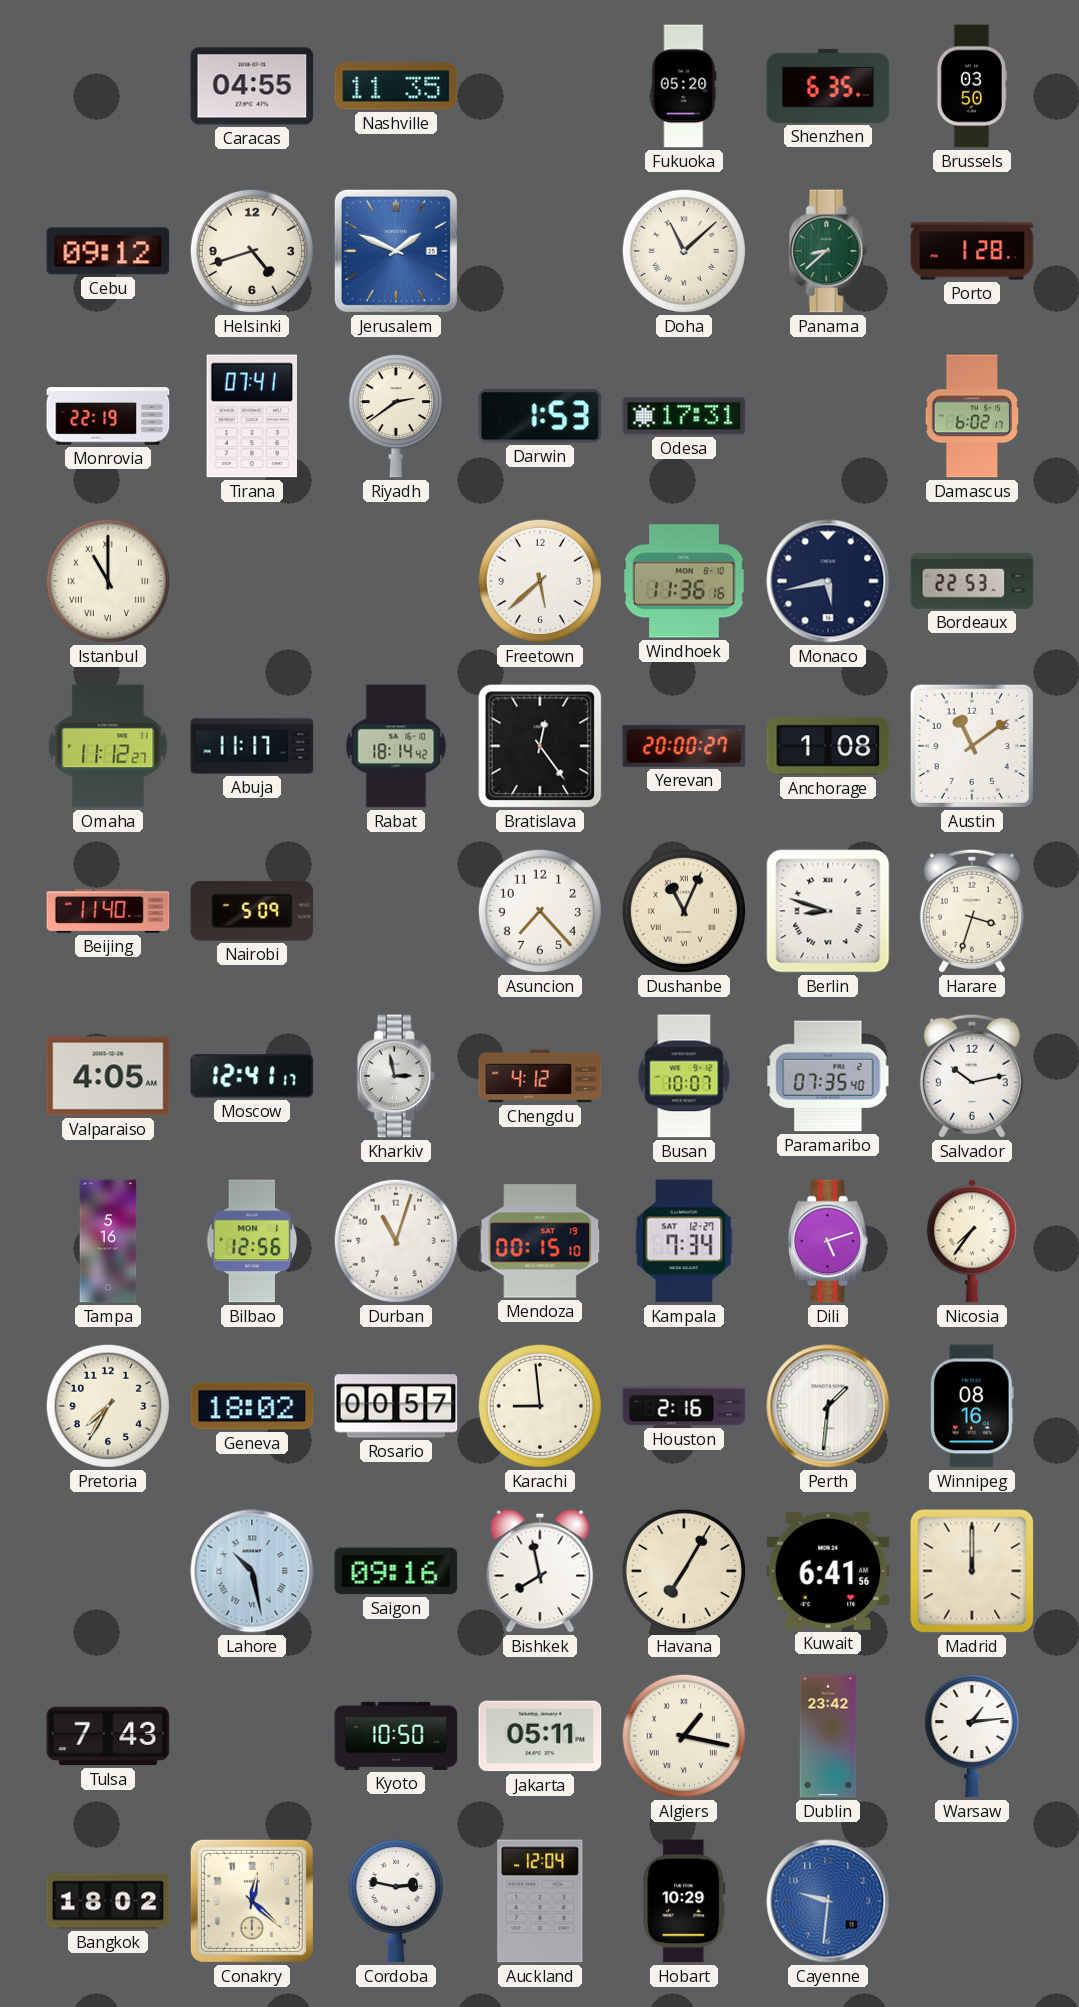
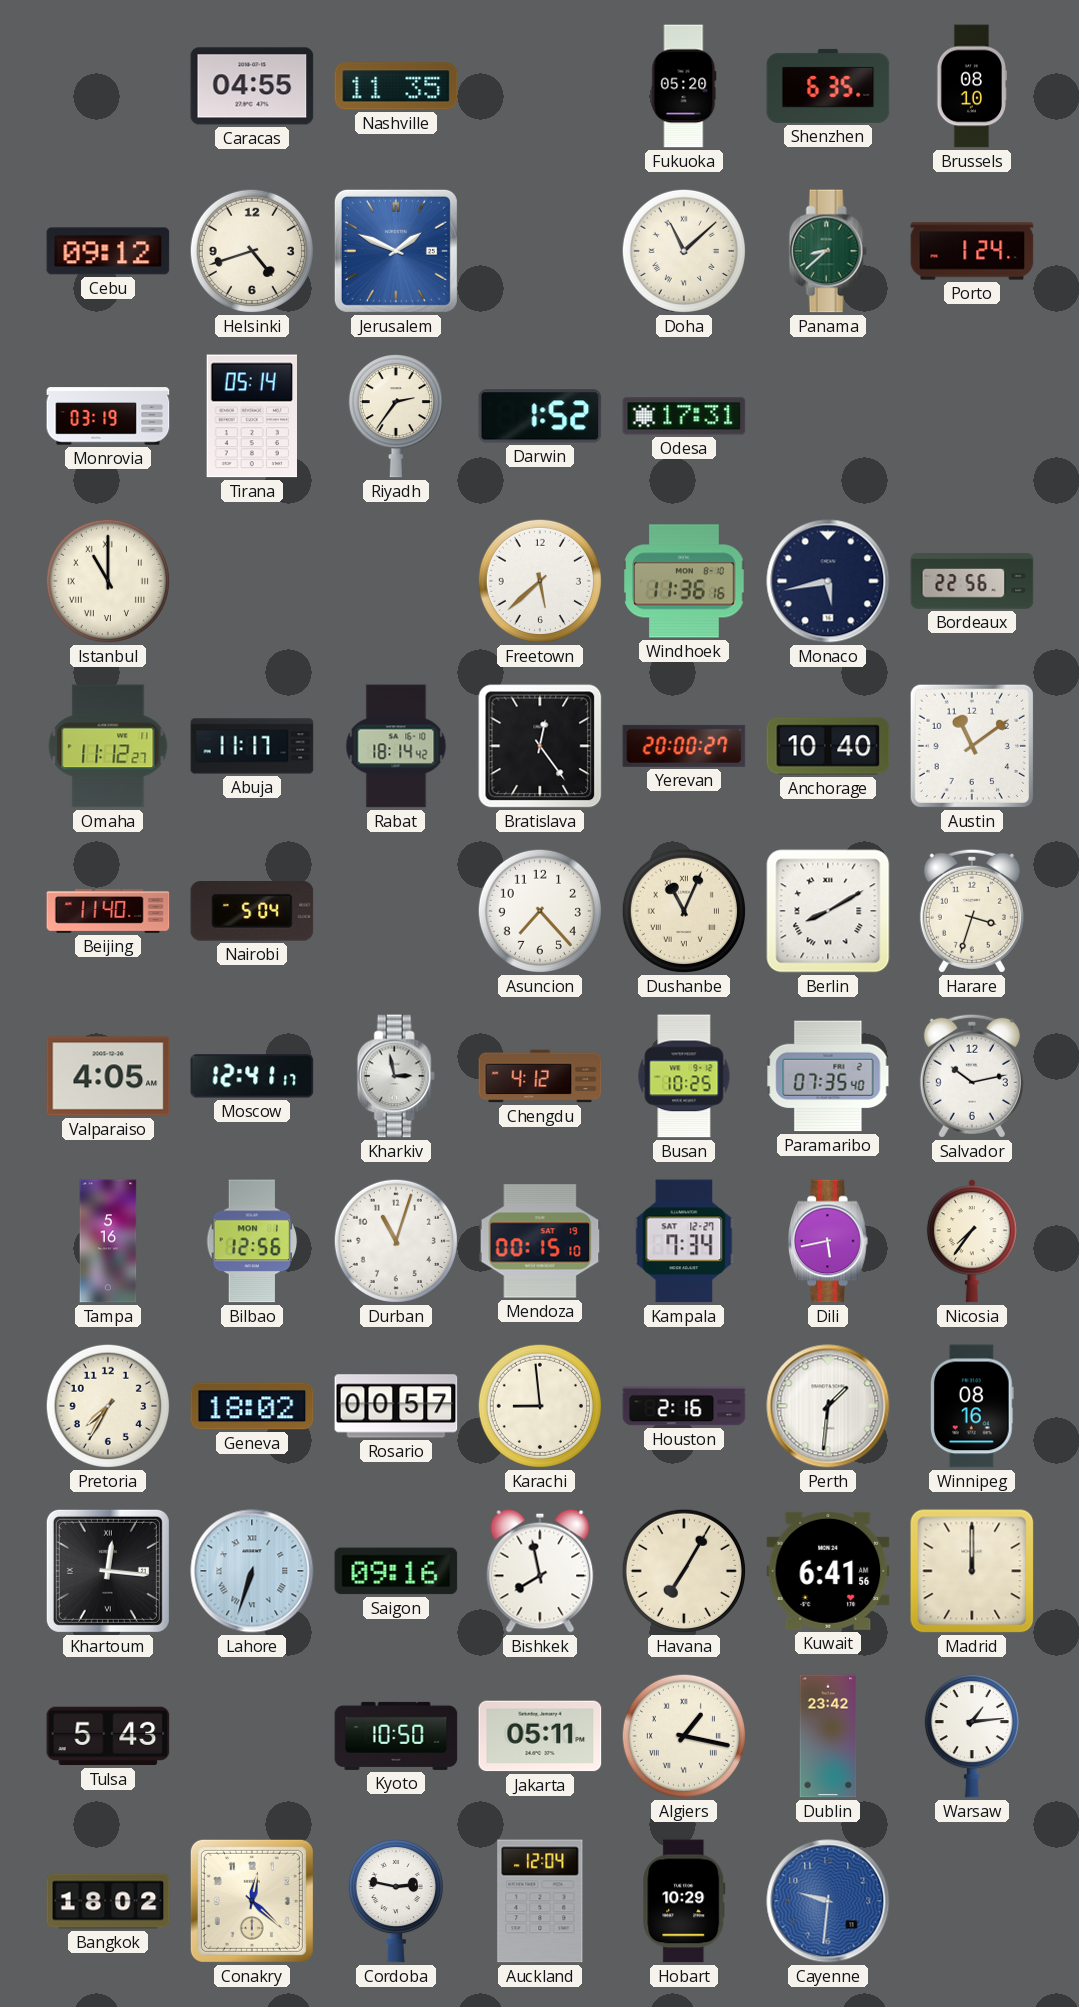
Brussels: 03:50 -> 08:10 (971, 86)
Porto: 1:28 -> 1:24 (972, 251)
Monrovia: 22:19 -> 03:19 (108, 416)
Tirana: 07:41 -> 05:14 (252, 416)
Riyadh: 2:39 -> 2:36 (396, 416)
Darwin: 1:53 -> 1:52 (540, 416)
Damascus: 6:02 -> none (972, 416)
Bordeaux: 22:53 -> 22:56 (972, 581)
Anchorage: 1:08 -> 10:40 (828, 746)
Nairobi: 5:09 -> 5:04 (252, 911)
Berlin: 8:48 -> 8:10 (828, 911)
Busan: 10:07 -> 10:25 (684, 1076)
Dili: 5:12 -> 5:43 (828, 1241)
Khartoum: none -> 12:16 (108, 1571)
Lahore: 10:28 -> 6:33 (252, 1571)
Tulsa: 7:43 -> 5:43 (108, 1736)
